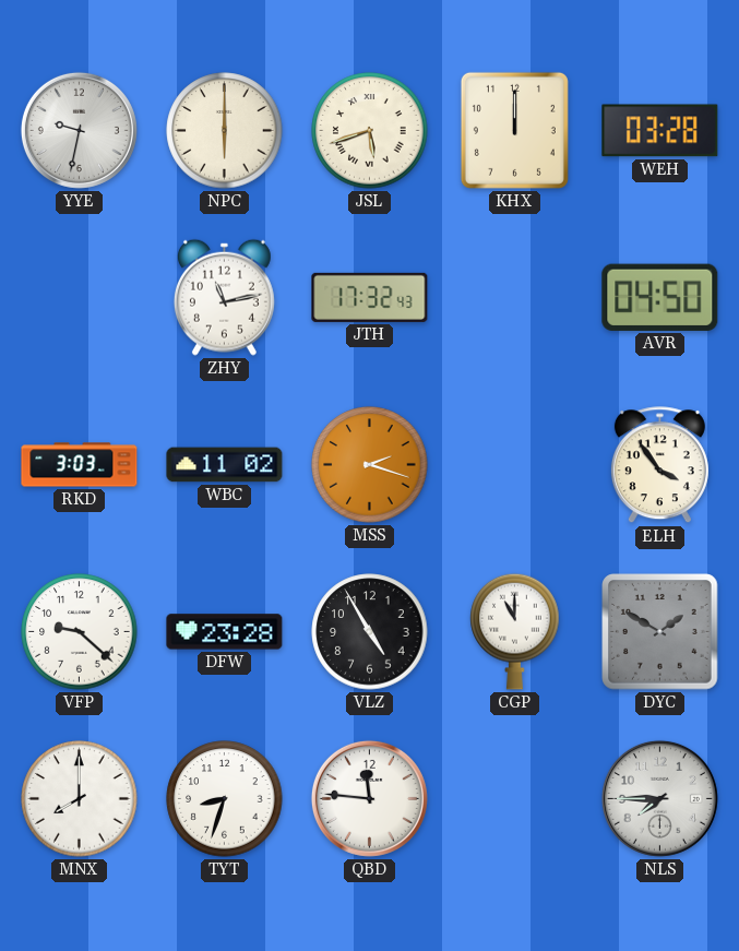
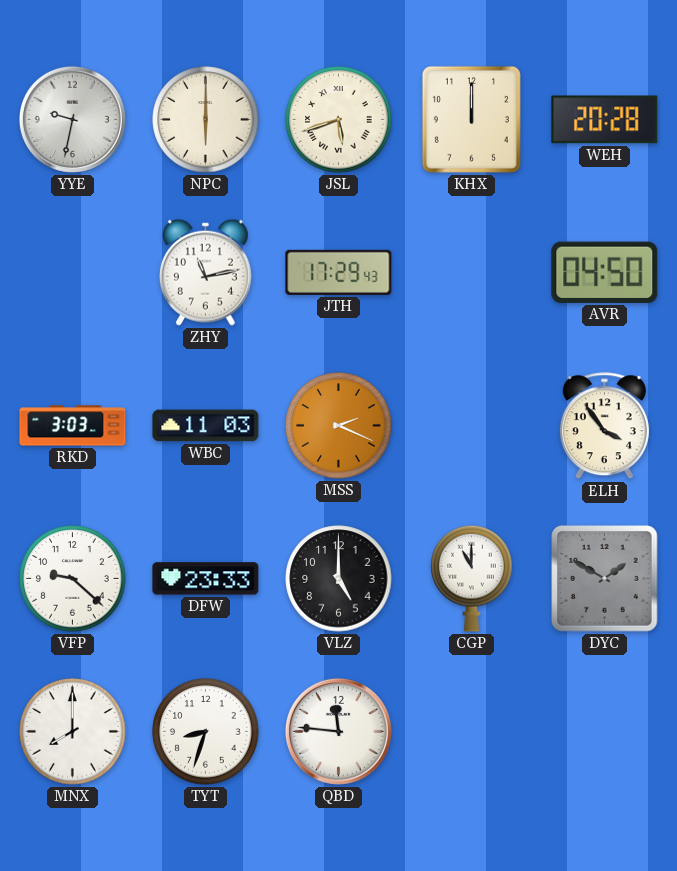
WEH: 03:28 -> 20:28 (605, 120)
JTH: 17:32 -> 17:29 (339, 272)
WBC: 11:02 -> 11:03 (206, 426)
MSS: 2:18 -> 2:19 (339, 426)
DFW: 23:28 -> 23:33 (206, 579)
VLZ: 4:55 -> 5:00 (339, 579)
NLS: 7:45 -> none (659, 798)
